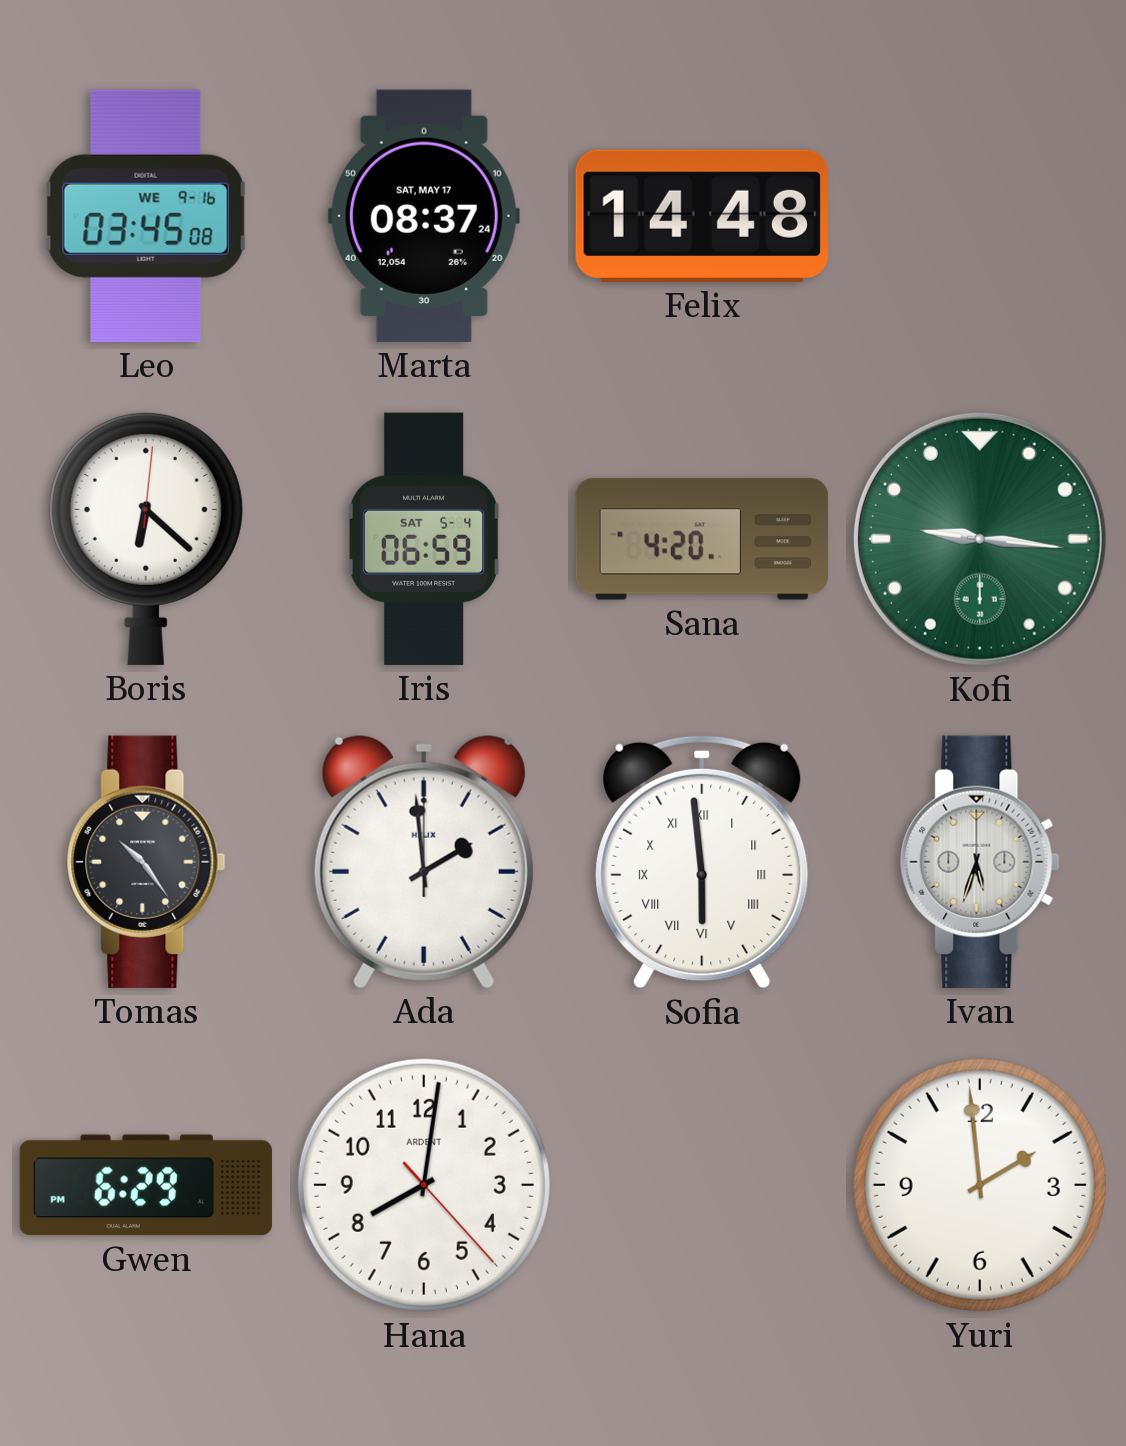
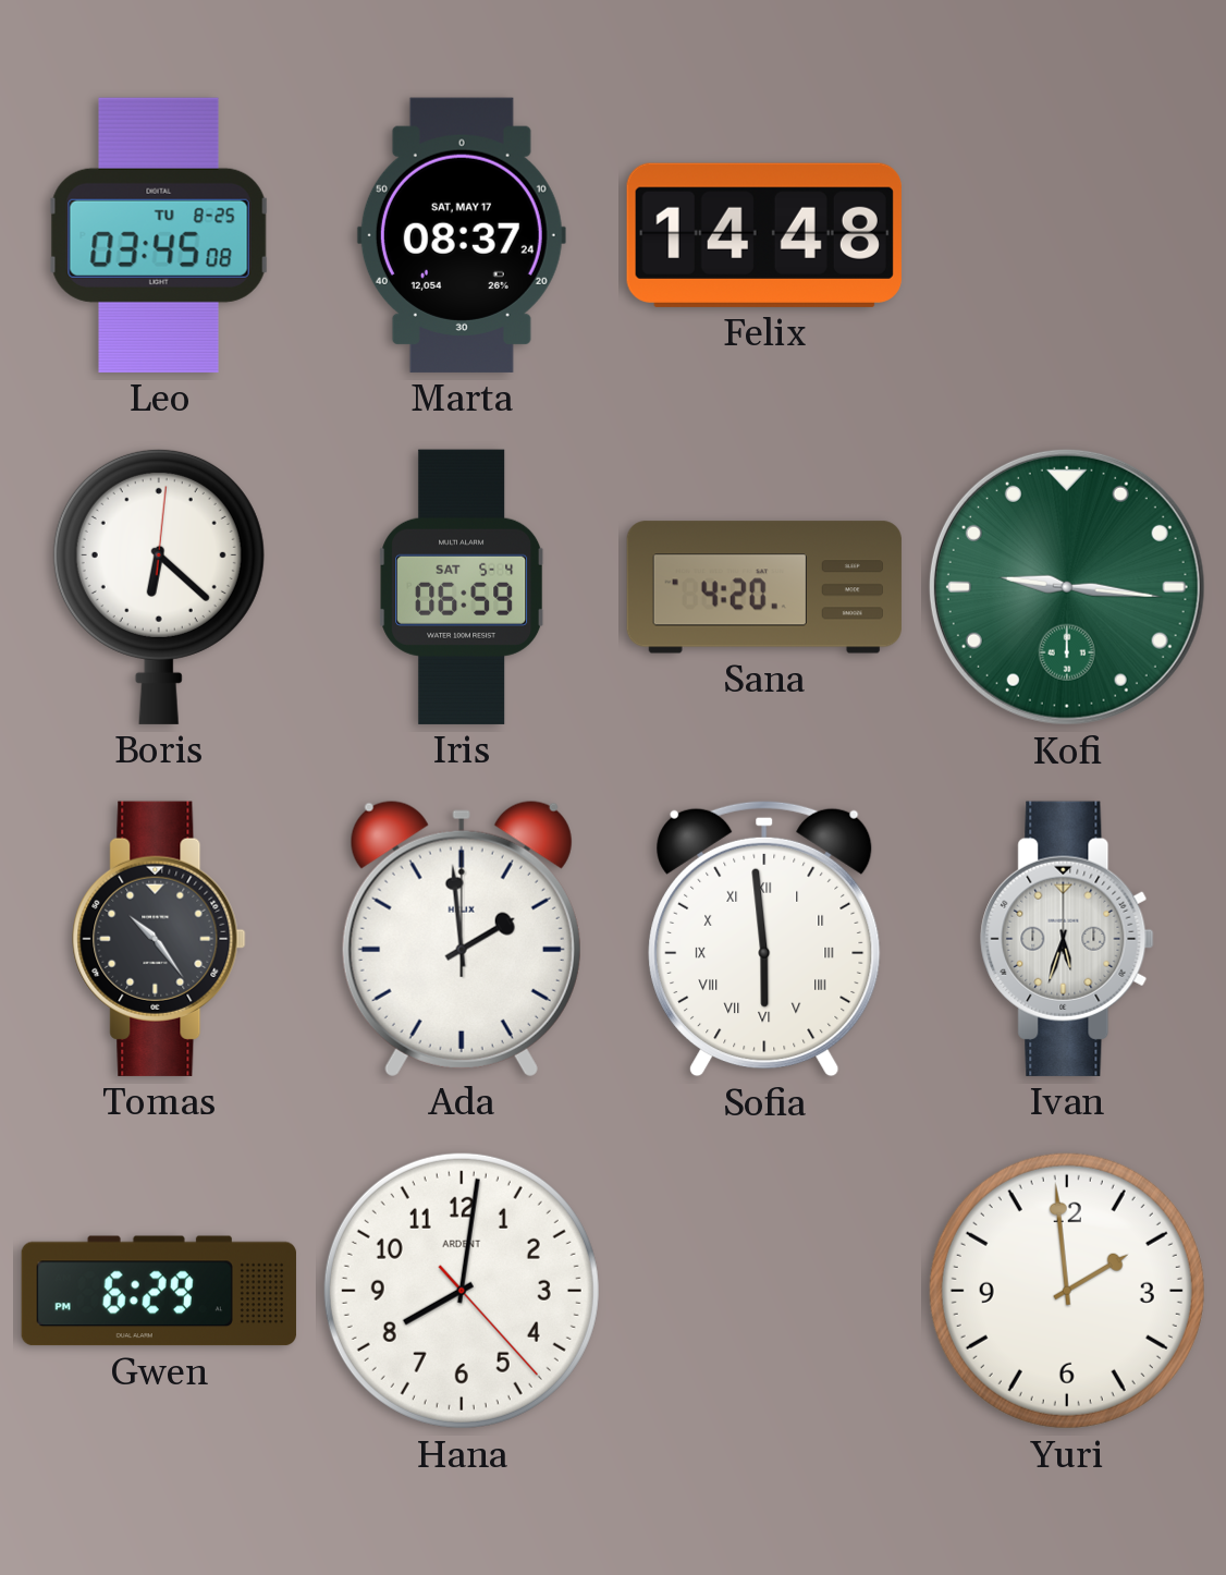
Leo date: WE 9-16 -> TU 8-25 (159, 235)
